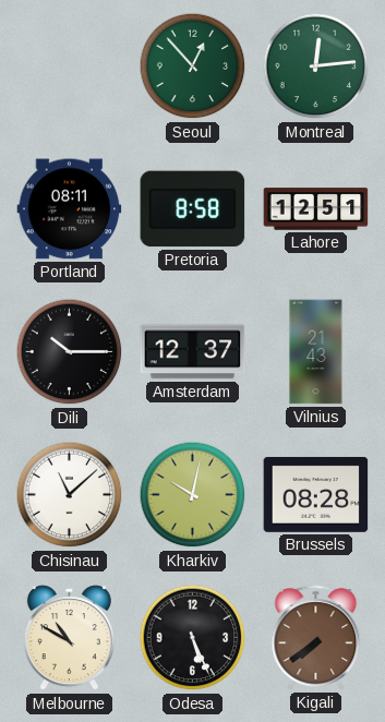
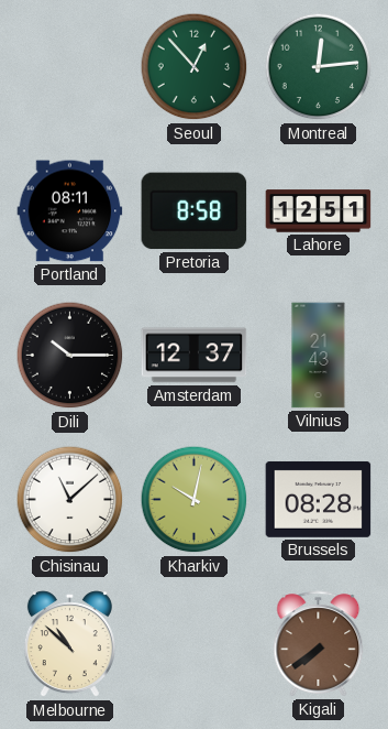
Melbourne: 10:50 -> 10:52 (69, 644)
Odesa: 5:26 -> none (193, 638)
